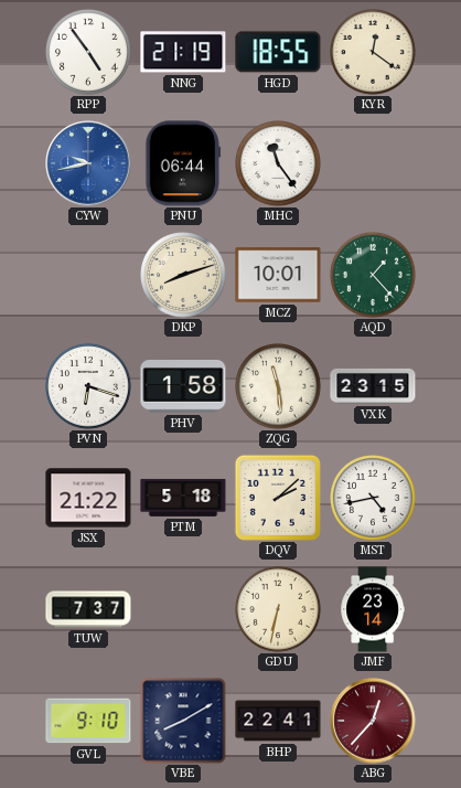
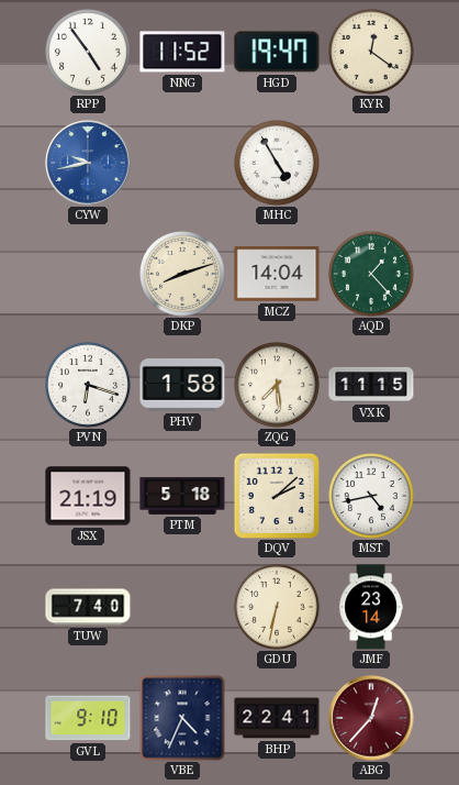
NNG: 21:19 -> 11:52 (182, 52)
HGD: 18:55 -> 19:47 (277, 52)
PNU: 06:44 -> none (183, 163)
MHC: 11:24 -> 4:55 (278, 164)
MCZ: 10:01 -> 14:04 (277, 274)
ZQG: 11:29 -> 7:29 (278, 386)
VXK: 23:15 -> 11:15 (371, 385)
JSX: 21:22 -> 21:19 (88, 496)
TUW: 7:37 -> 7:40 (88, 607)
VBE: 8:10 -> 4:34 (182, 718)
